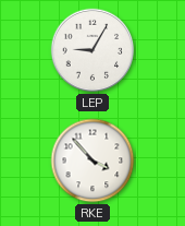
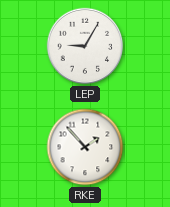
RKE: 3:53 -> 1:53 (85, 147)
